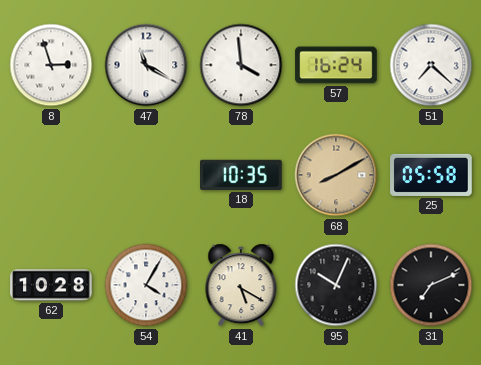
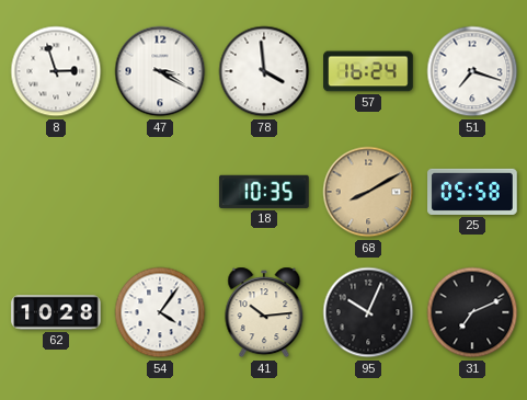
47: 11:20 -> 3:20 (160, 71)
51: 7:22 -> 7:18 (472, 71)
54: 4:05 -> 4:06 (160, 312)
41: 5:20 -> 10:14 (264, 312)
